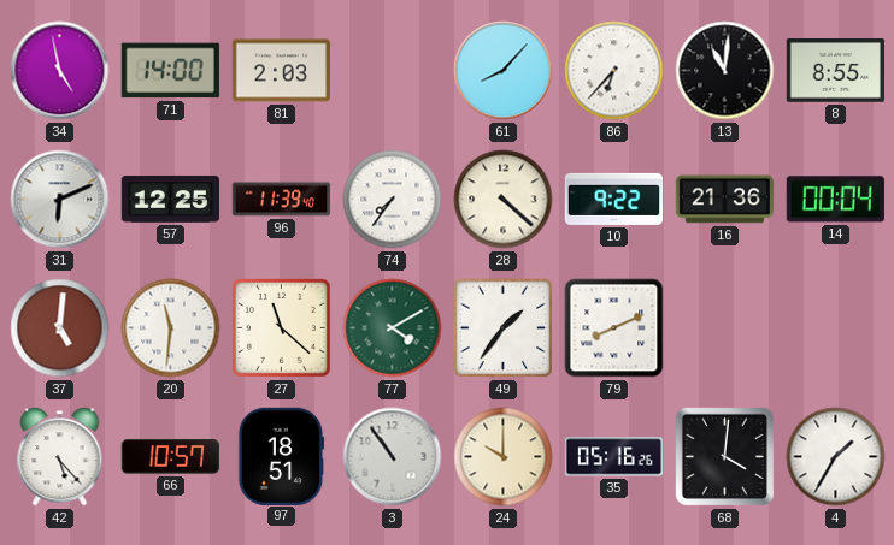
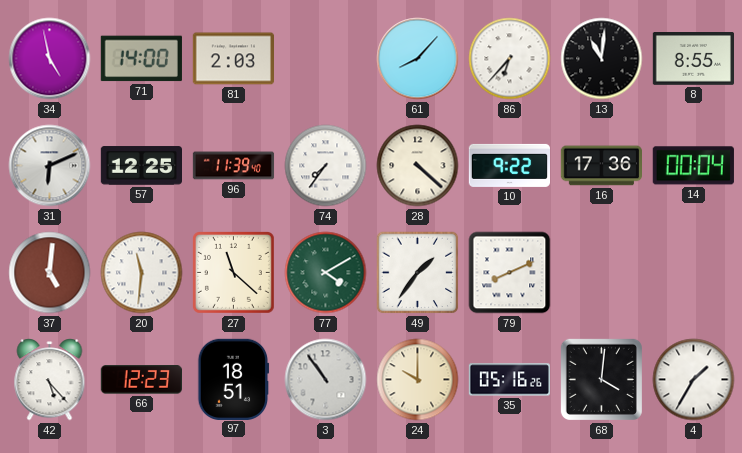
16: 21:36 -> 17:36 (601, 166)
66: 10:57 -> 12:23 (141, 380)
